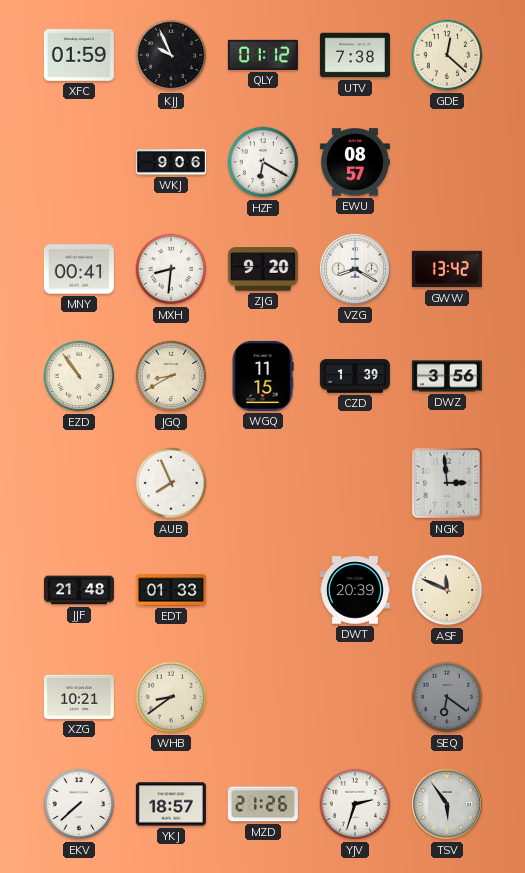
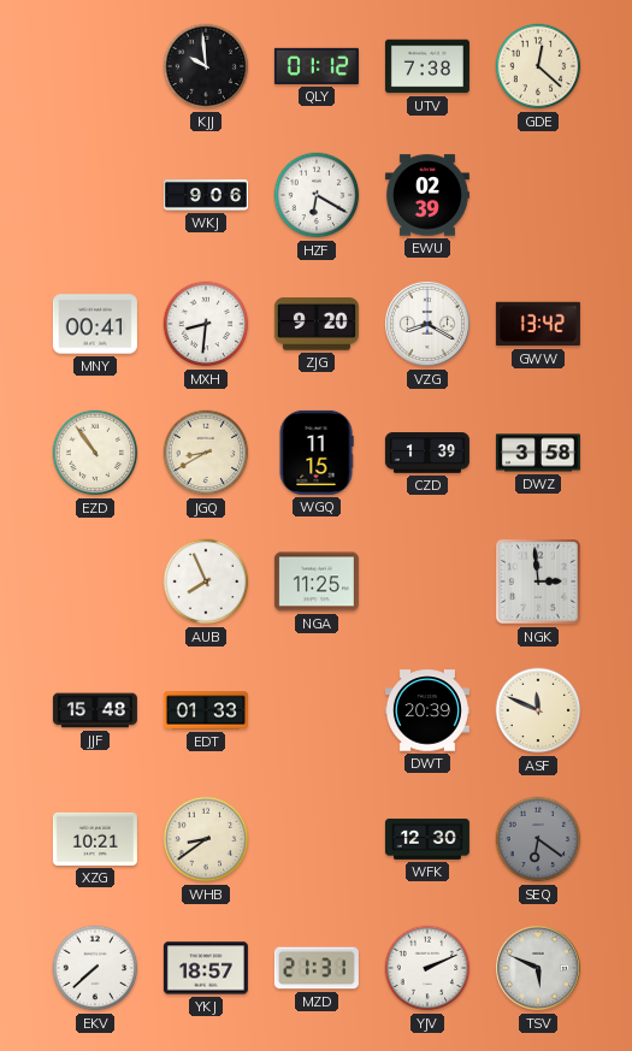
XFC: 01:59 -> none (79, 55)
KJJ: 9:56 -> 9:59 (206, 66)
EWU: 08:57 -> 02:39 (427, 195)
DWZ: 3:56 -> 3:58 (538, 453)
NGA: none -> 11:25 (317, 581)
JJF: 21:48 -> 15:48 (95, 710)
WFK: none -> 12:30 (427, 839)
MZD: 21:26 -> 21:31 (317, 968)
YJV: 2:33 -> 2:11 (427, 968)
TSV: 5:54 -> 5:49 (538, 968)
